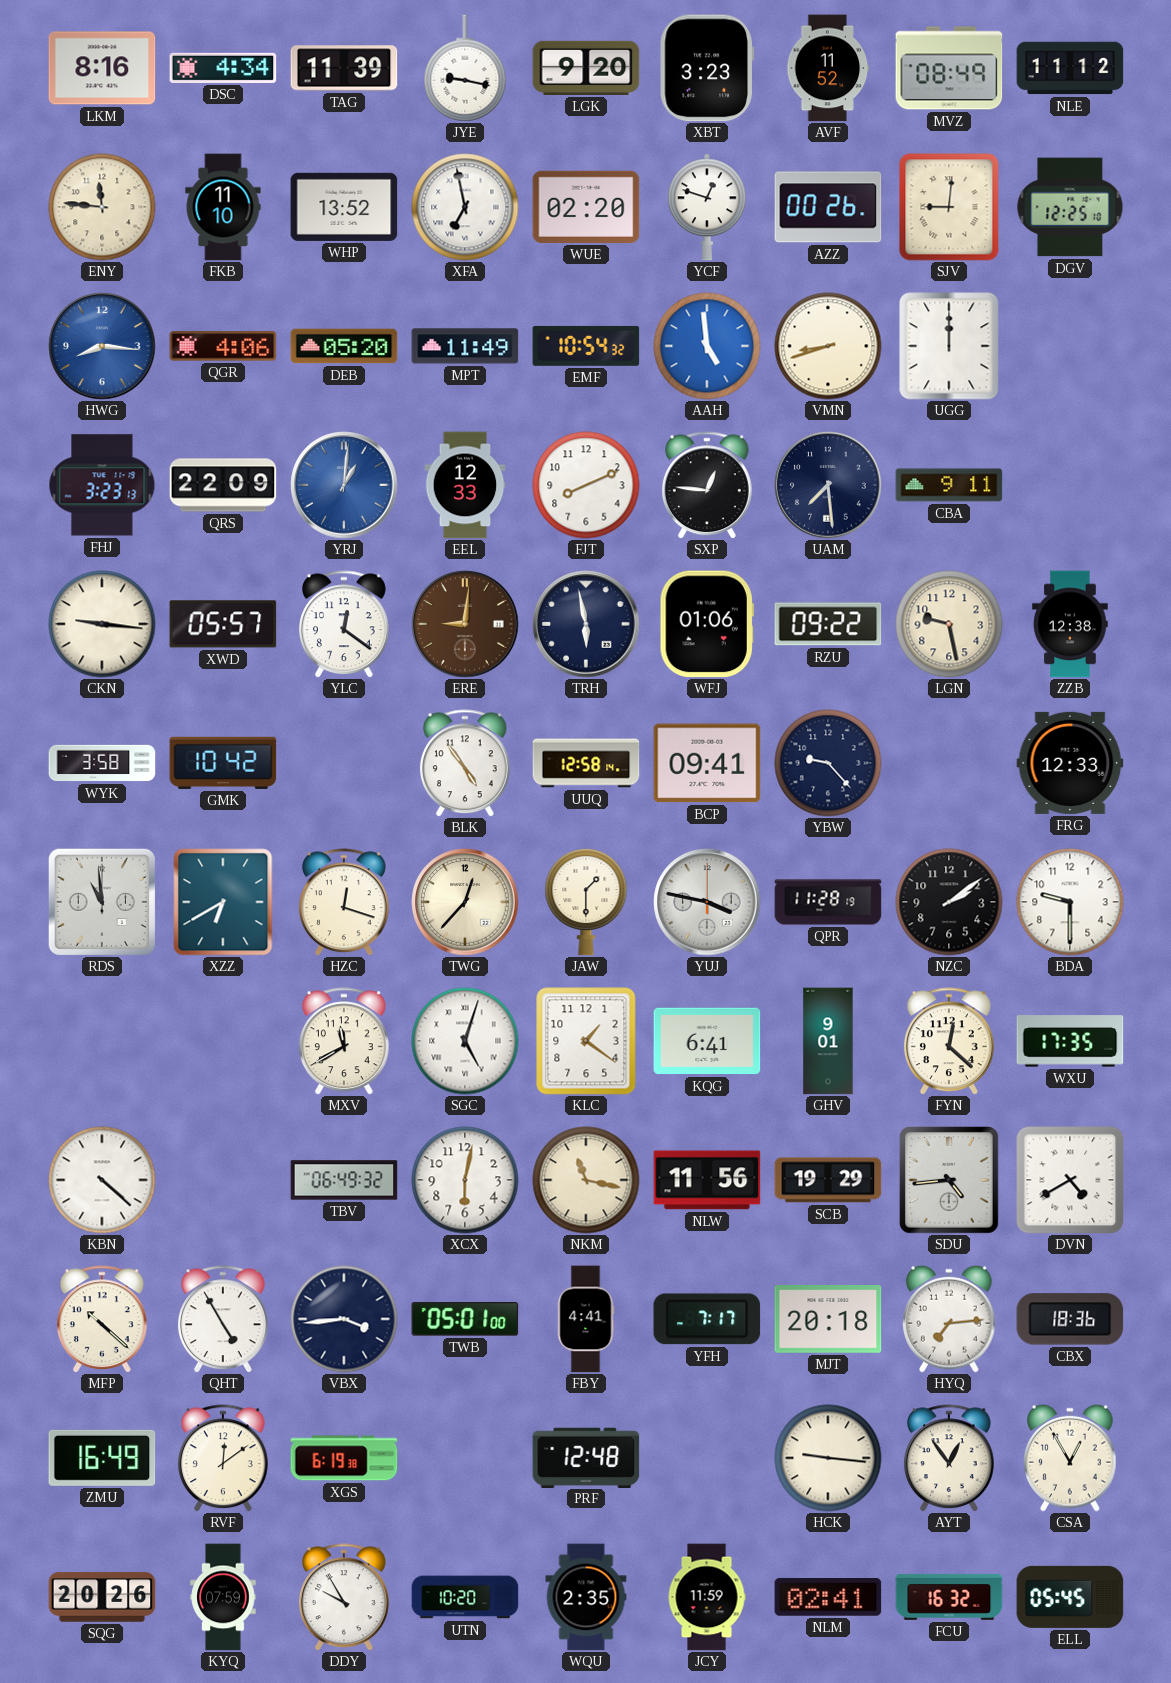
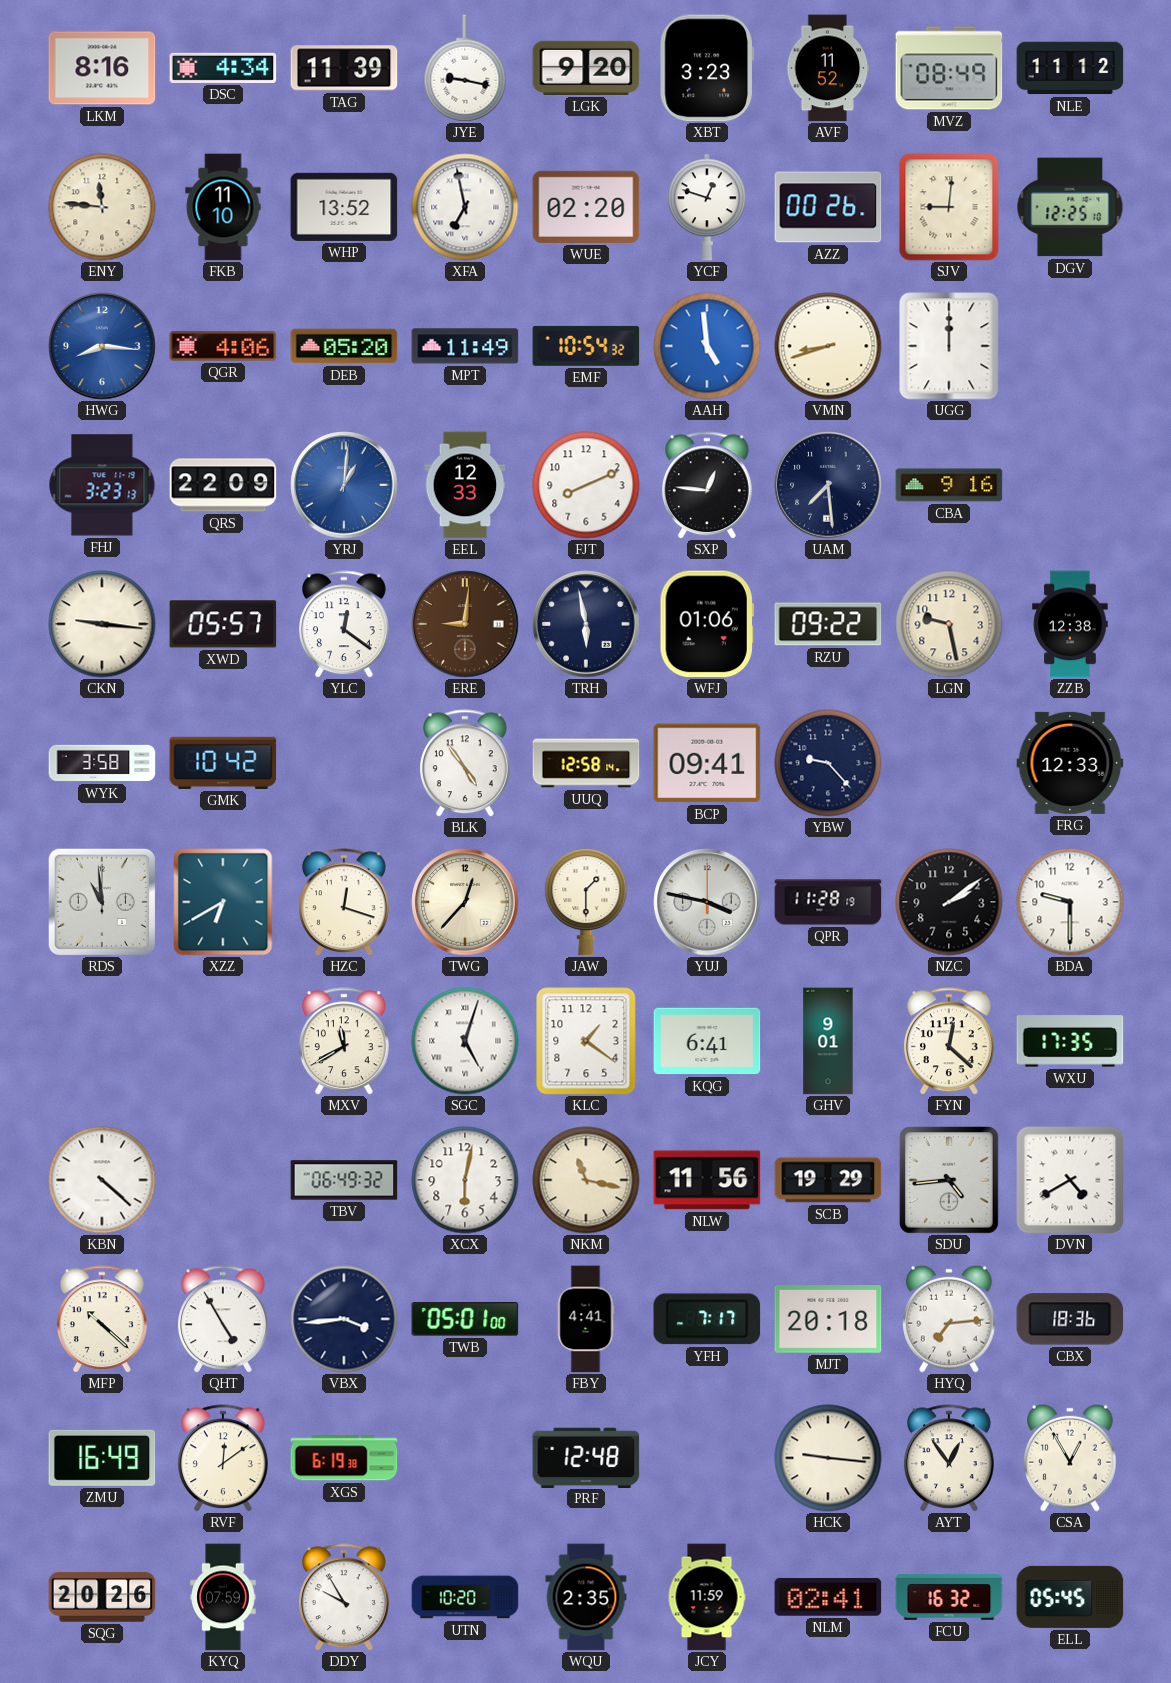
CBA: 9:11 -> 9:16 (949, 485)
